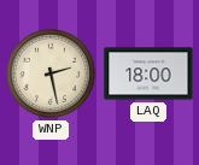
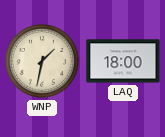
WNP: 2:28 -> 1:32 (42, 61)
